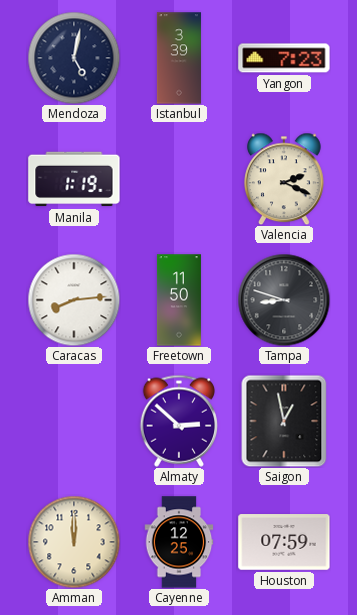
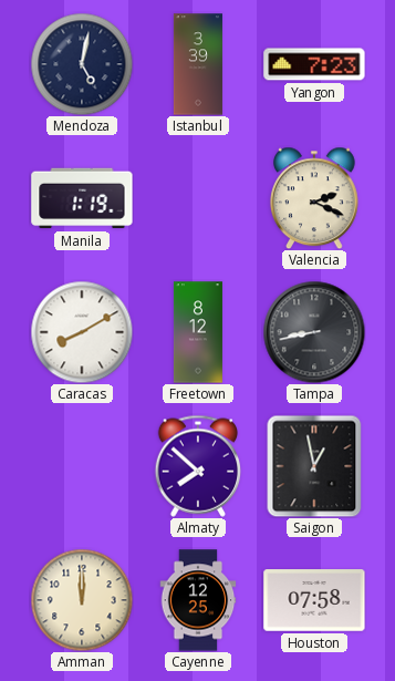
Caracas: 8:14 -> 8:10 (82, 332)
Freetown: 11:50 -> 8:12 (198, 332)
Tampa: 8:48 -> 8:43 (314, 332)
Almaty: 2:52 -> 7:52 (197, 466)
Houston: 07:59 -> 07:58 (314, 600)
